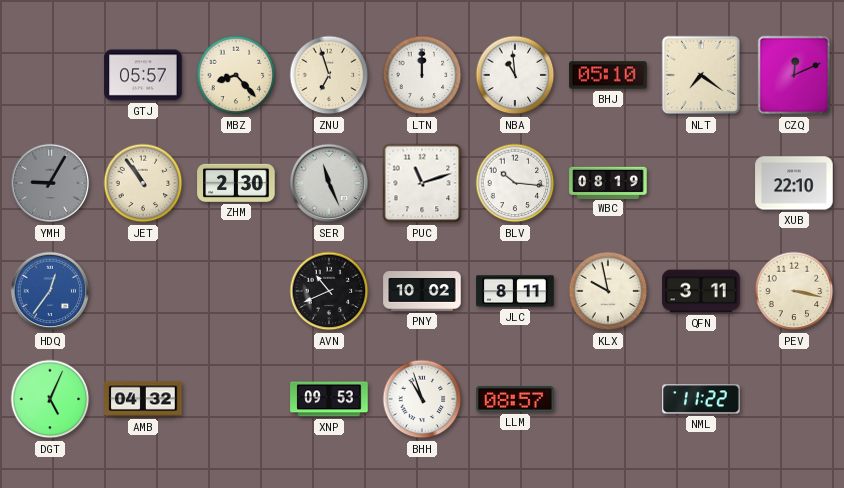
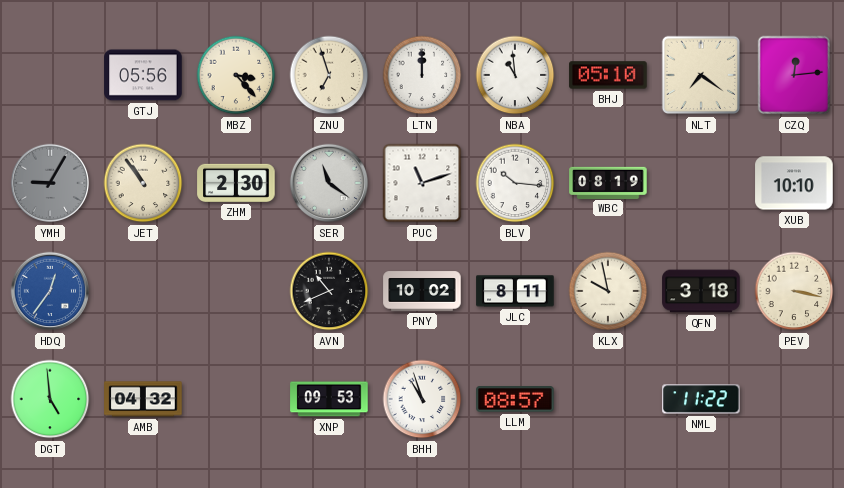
GTJ: 05:57 -> 05:56 (143, 75)
MBZ: 8:23 -> 3:23 (236, 75)
CZQ: 12:11 -> 12:14 (794, 75)
SER: 11:26 -> 11:21 (329, 183)
XUB: 22:10 -> 10:10 (794, 183)
QFN: 3:11 -> 3:18 (701, 291)
DGT: 5:04 -> 4:59 (50, 399)
